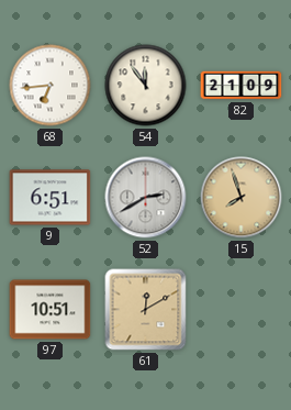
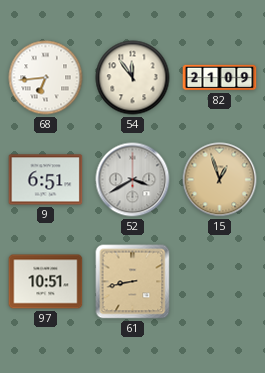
52: 2:40 -> 3:40 (133, 180)
15: 7:57 -> 12:57 (220, 180)
61: 12:10 -> 8:43 (133, 282)
